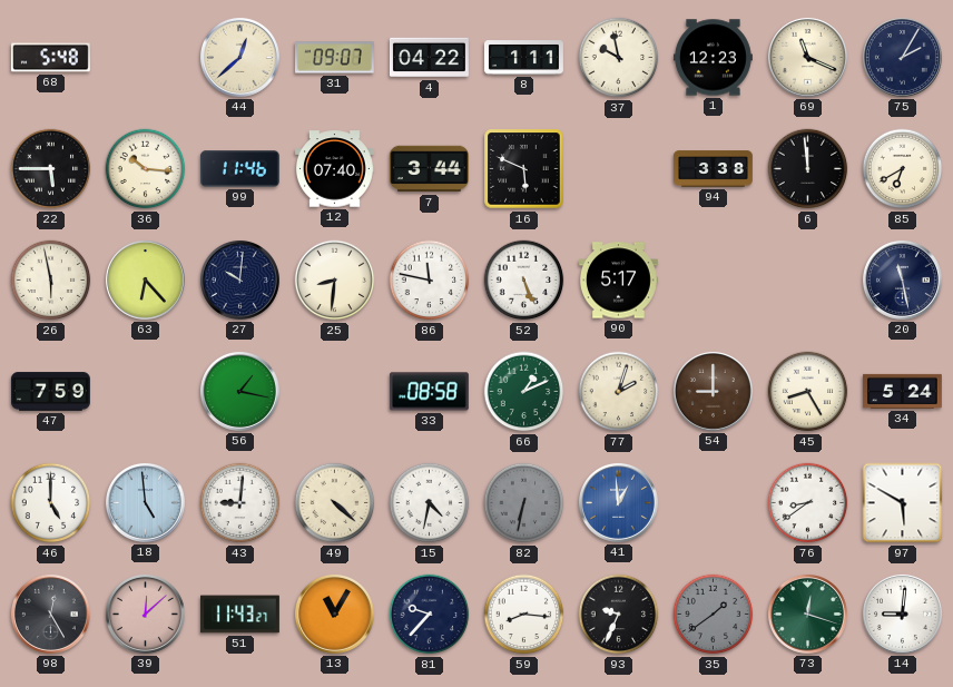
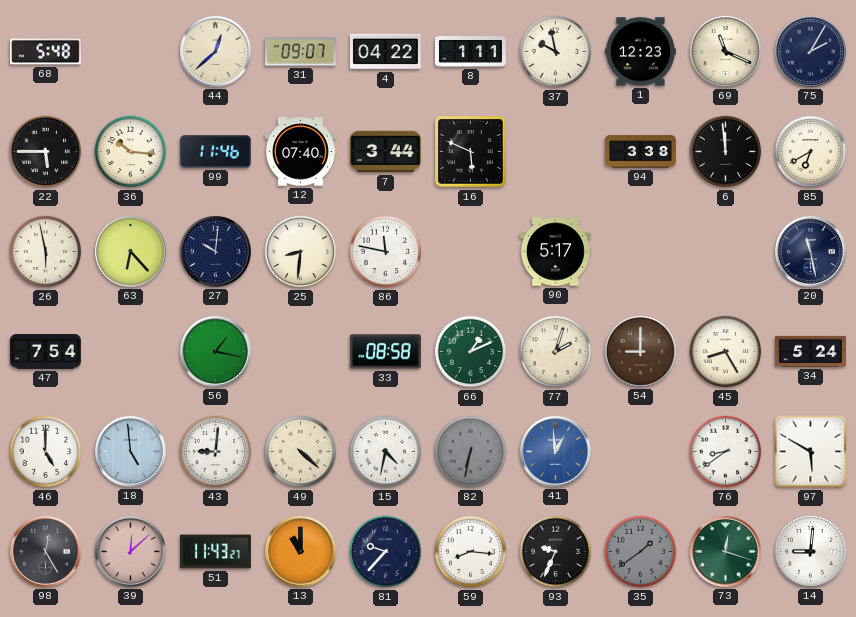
52: 5:26 -> none (524, 281)
47: 7:59 -> 7:54 (45, 352)
13: 11:05 -> 11:00 (300, 551)
